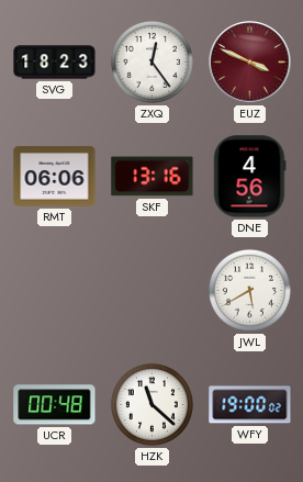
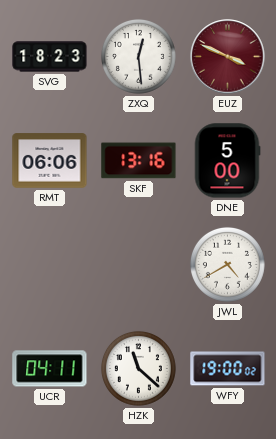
ZXQ: 12:24 -> 12:29 (138, 56)
DNE: 4:56 -> 5:00 (227, 161)
JWL: 5:40 -> 4:40 (227, 264)
UCR: 00:48 -> 04:11 (50, 369)
